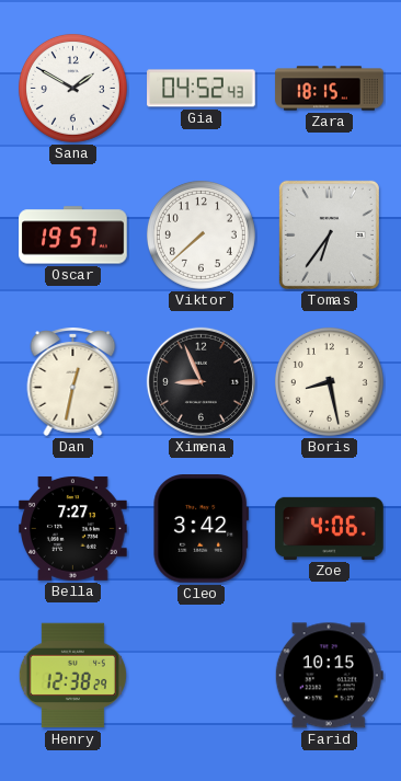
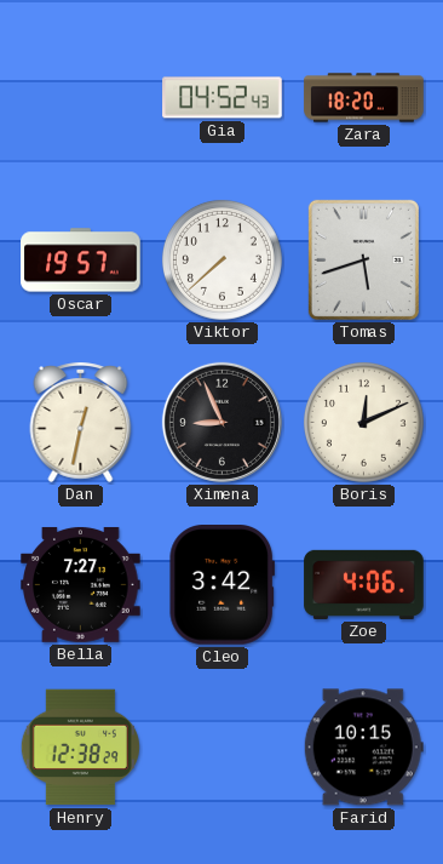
Sana: 1:50 -> none (72, 88)
Zara: 18:15 -> 18:20 (364, 98)
Tomas: 6:36 -> 5:42 (363, 259)
Boris: 8:28 -> 12:11 (363, 422)
